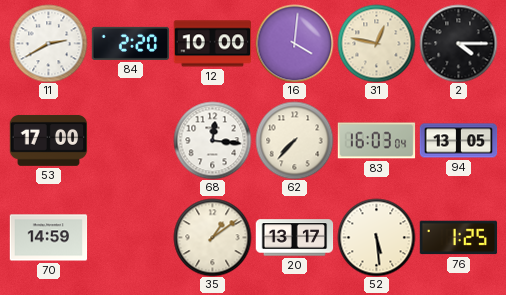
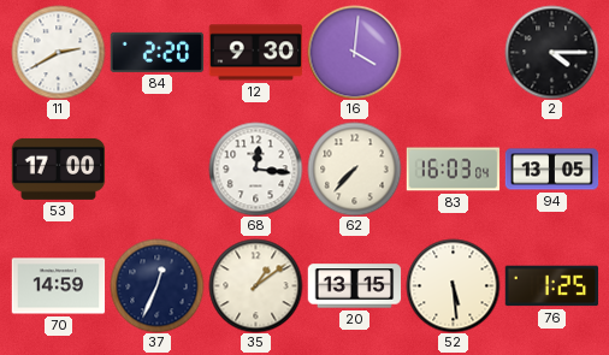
12: 10:00 -> 9:30 (255, 53)
31: 12:47 -> none (376, 43)
37: none -> 12:34 (156, 285)
20: 13:17 -> 13:15 (354, 286)
